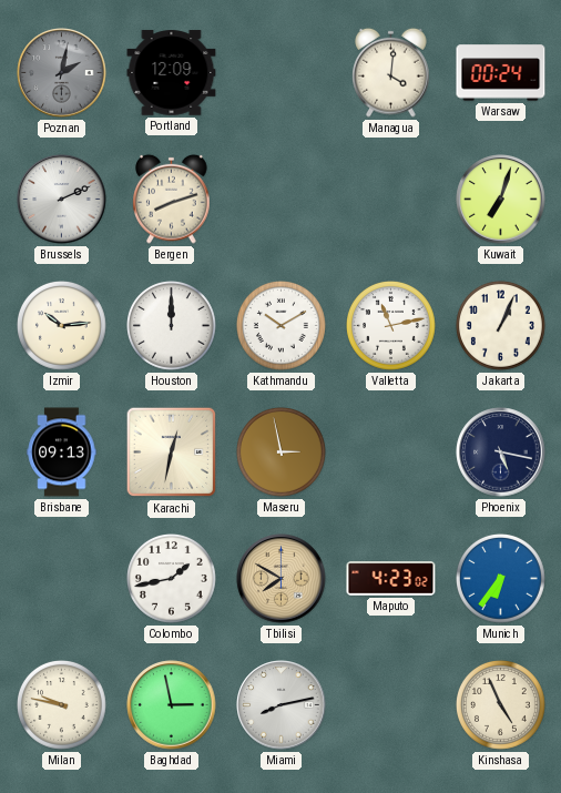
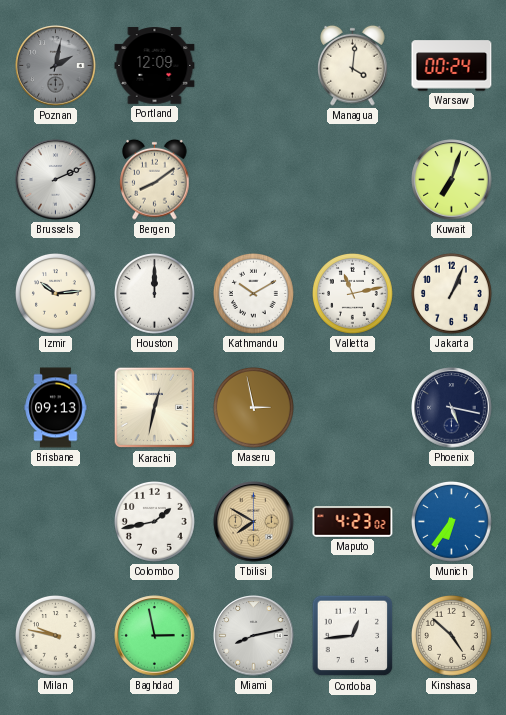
Bergen: 8:12 -> 8:09 (155, 179)
Cordoba: none -> 12:44 (353, 636)
Kinshasa: 4:56 -> 4:52 (452, 636)
